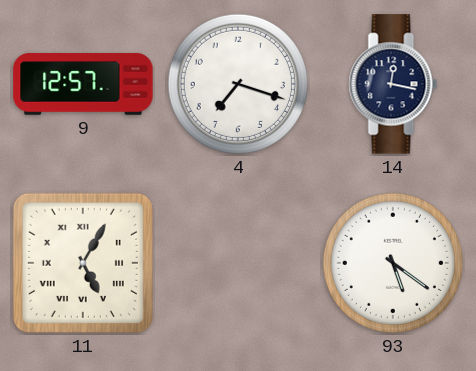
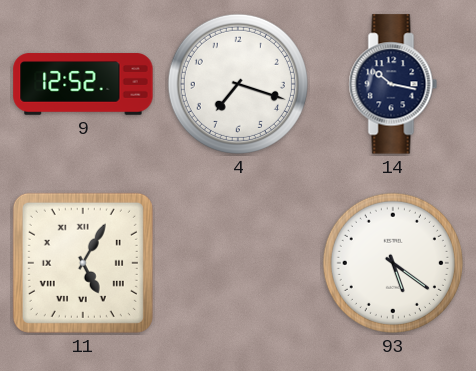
9: 12:57 -> 12:52 (83, 84)
14: 12:17 -> 10:17 (393, 84)
